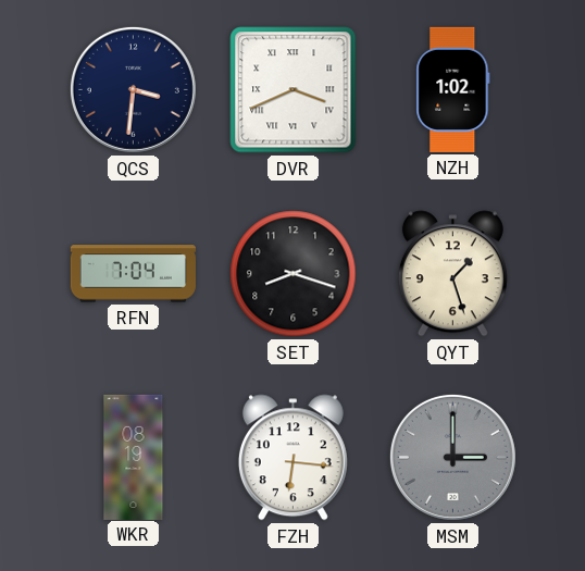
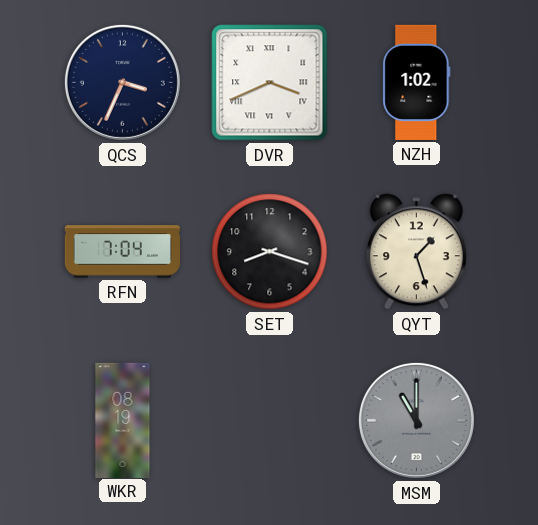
QCS: 3:31 -> 3:34 (122, 82)
FZH: 6:16 -> none (292, 458)
MSM: 3:00 -> 11:00 (416, 420)
